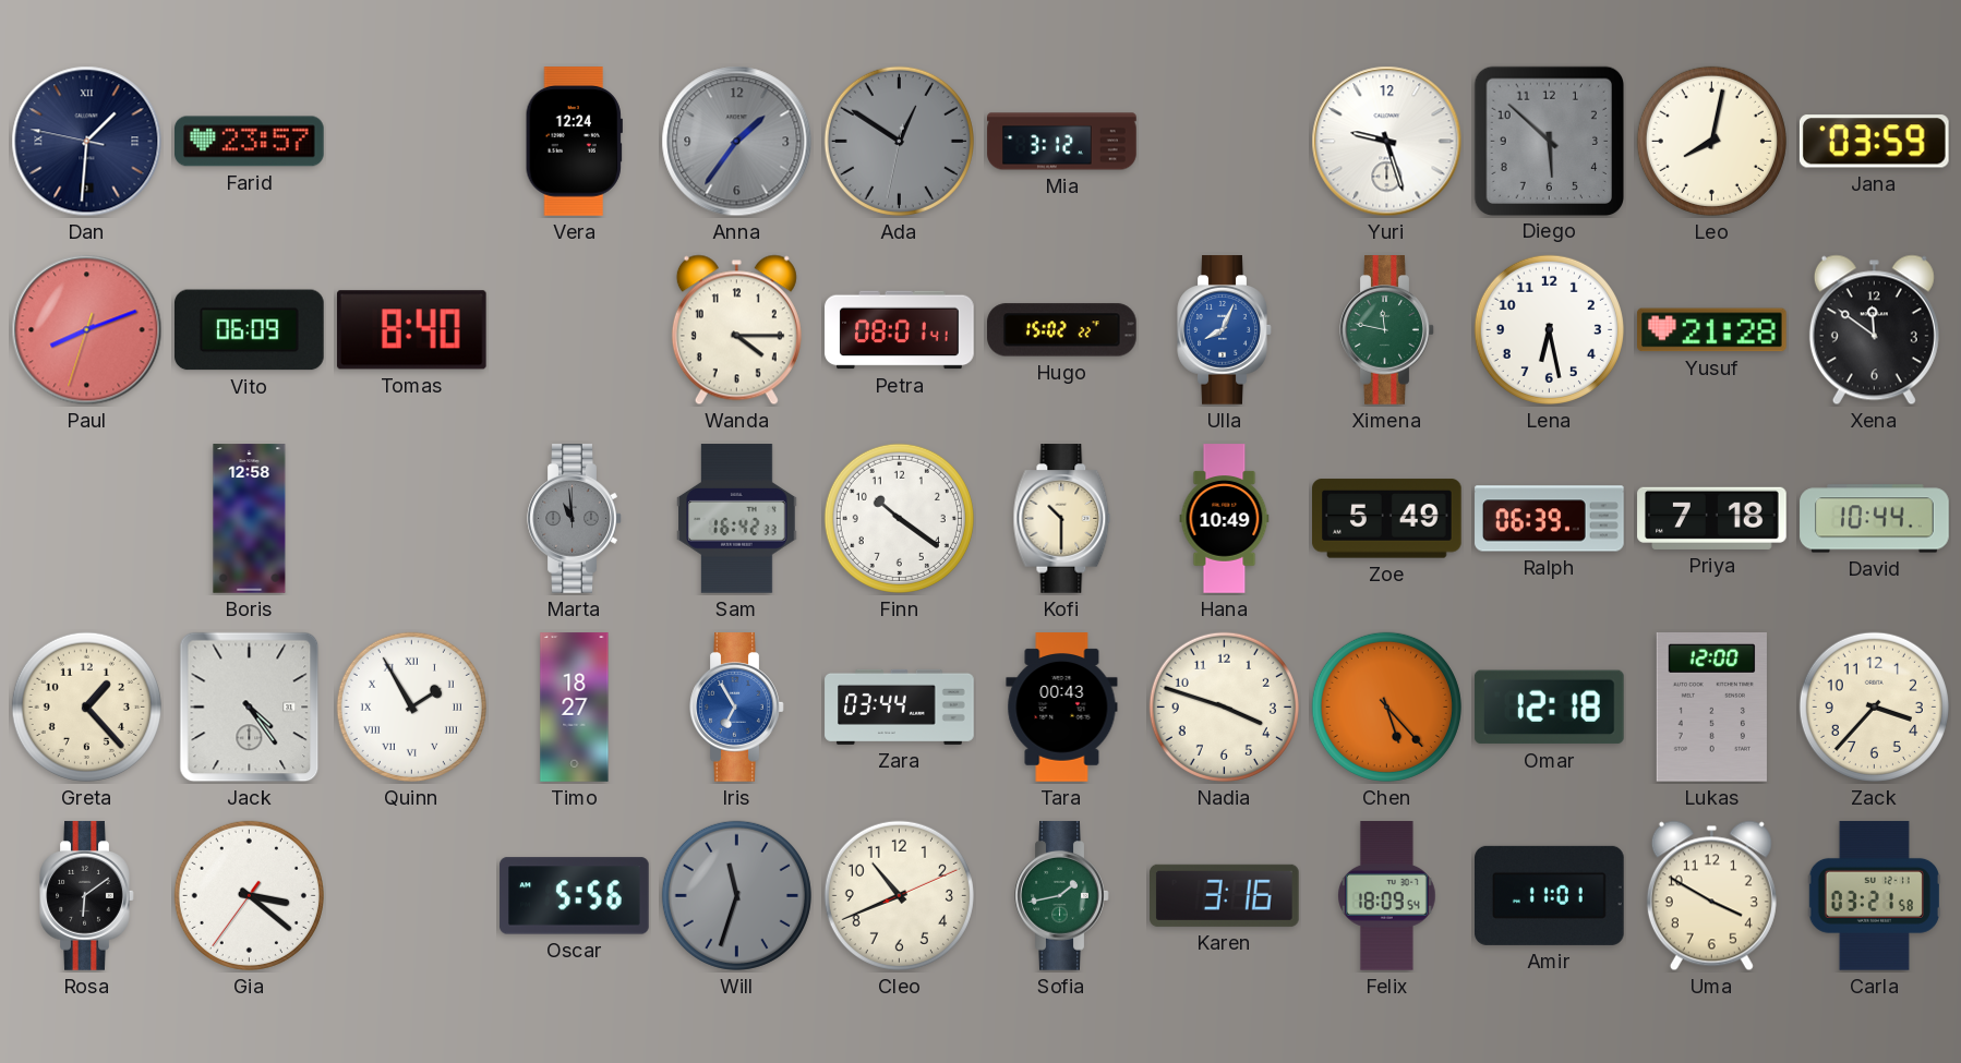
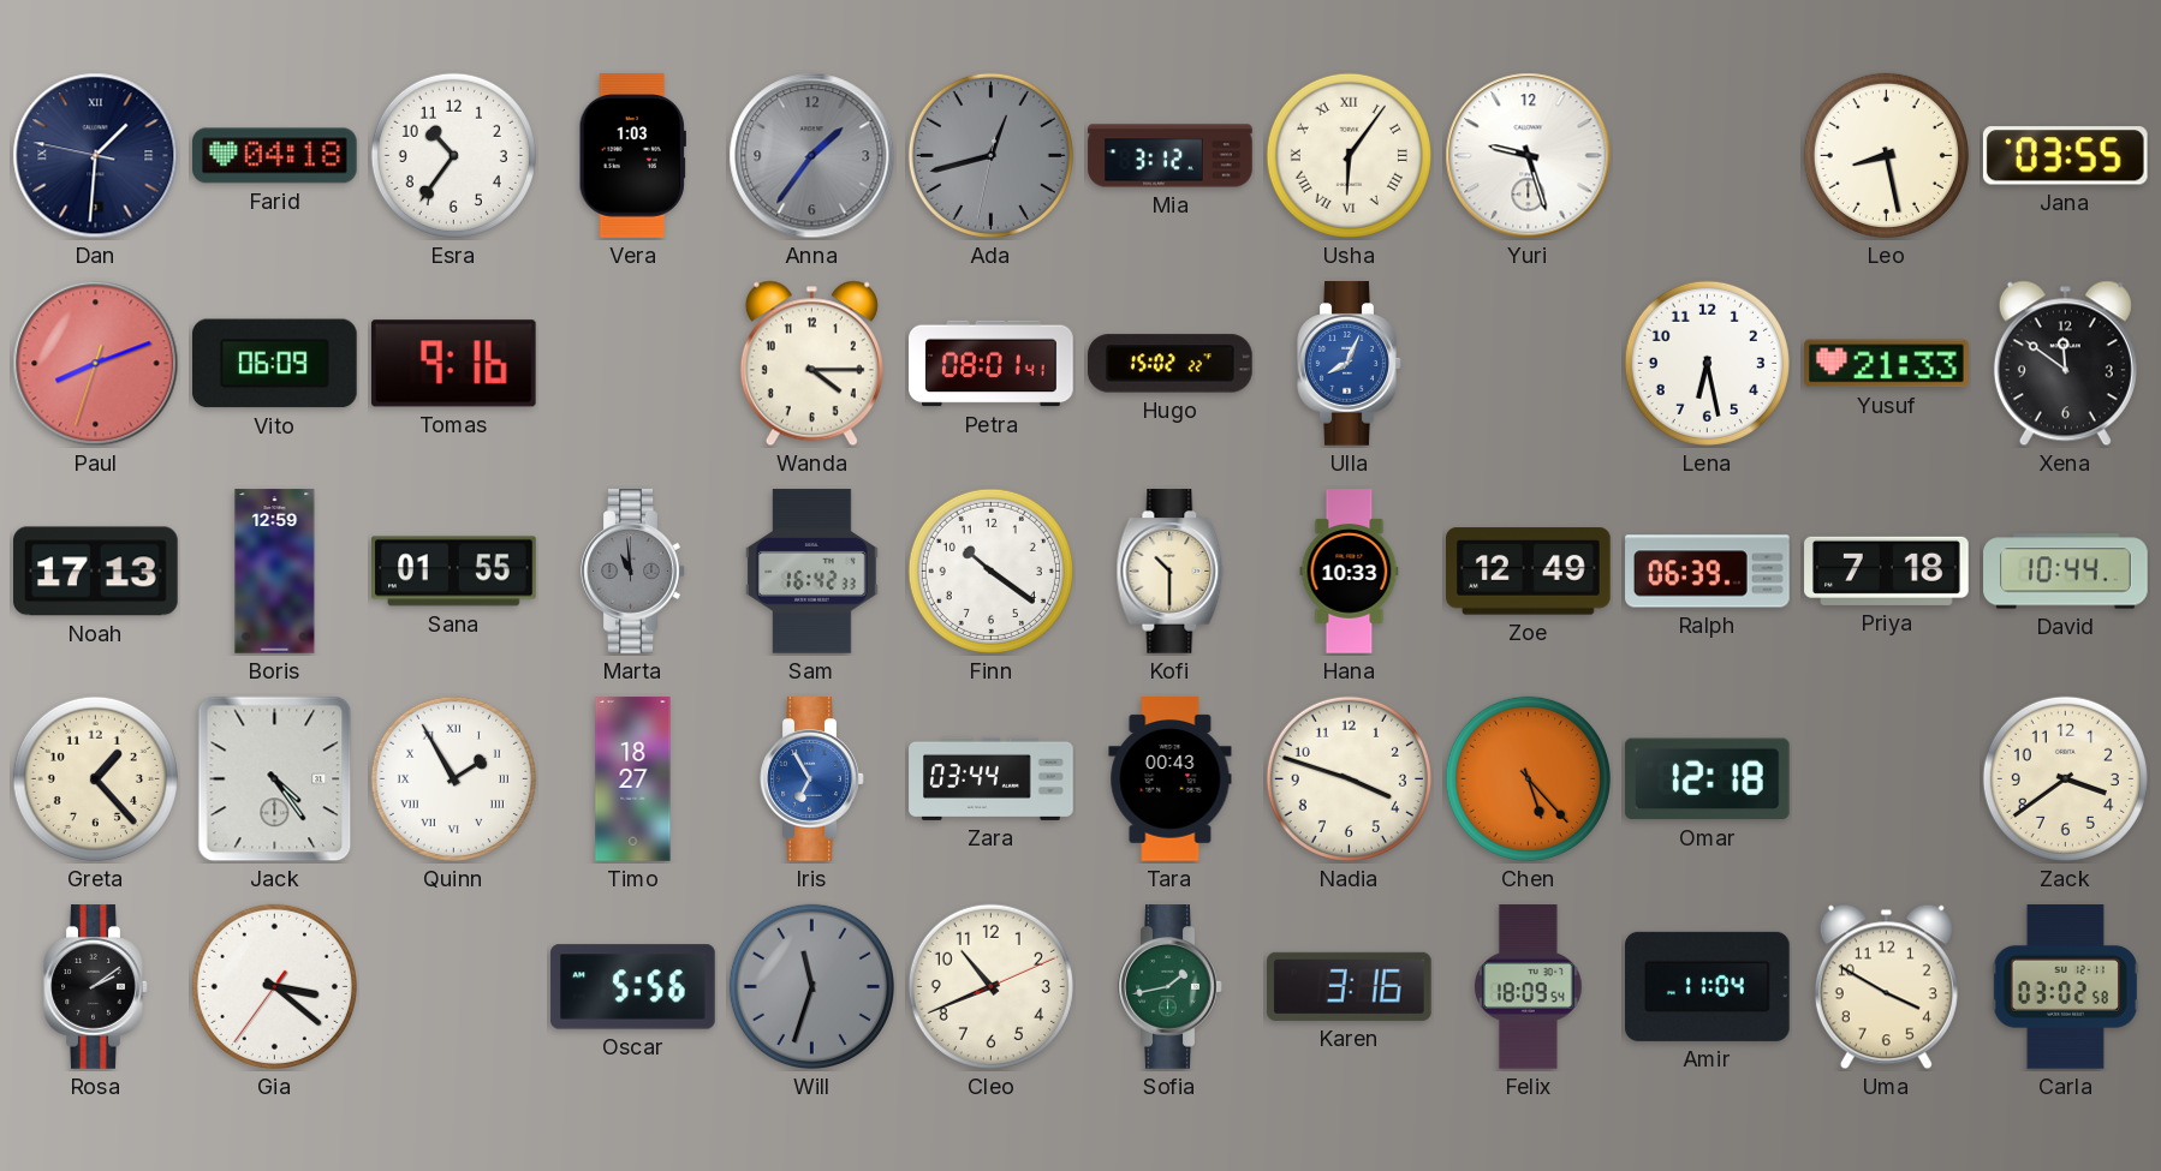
Farid: 23:57 -> 04:18 (275, 156)
Esra: none -> 10:36 (453, 155)
Vera: 12:24 -> 1:03 (632, 156)
Ada: 12:50 -> 12:42 (990, 155)
Usha: none -> 6:06 (1349, 155)
Diego: 5:52 -> none (1549, 141)
Leo: 8:02 -> 8:28 (1886, 155)
Jana: 03:59 -> 03:55 (2065, 156)
Tomas: 8:40 -> 9:16 (453, 364)
Ximena: 11:47 -> none (1387, 330)
Yusuf: 21:28 -> 21:33 (1887, 364)
Noah: none -> 17:13 (96, 572)
Boris: 12:58 -> 12:59 (275, 572)
Sana: none -> 01:55 (454, 572)
Hana: 10:49 -> 10:33 (1350, 572)
Zoe: 5:49 -> 12:49 (1529, 572)
Lukas: 12:00 -> none (1711, 708)
Zack: 3:37 -> 3:39 (2065, 778)
Rosa: 6:09 -> 2:09 (96, 987)
Amir: 11:01 -> 11:04 (1708, 986)
Carla: 03:21 -> 03:02 (2065, 987)
